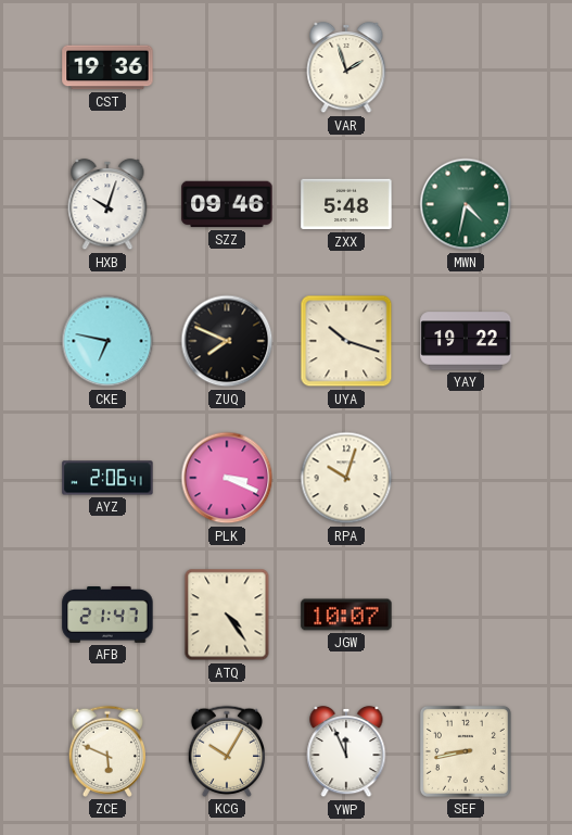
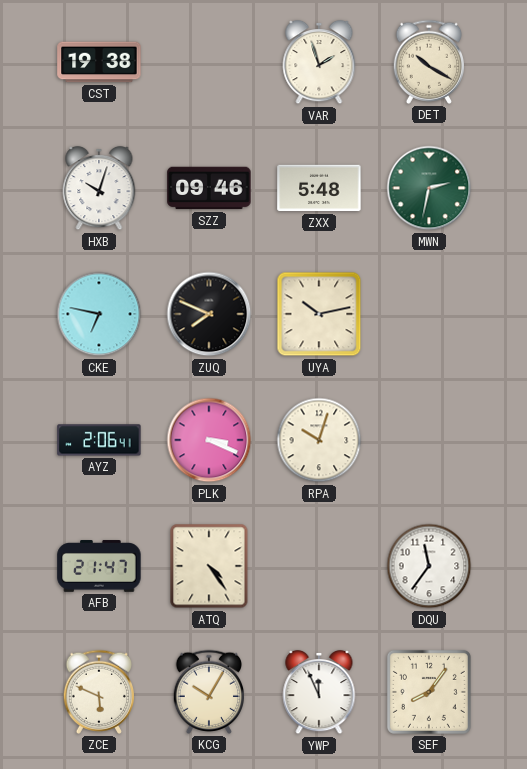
CST: 19:36 -> 19:38 (99, 62)
DET: none -> 10:20 (429, 62)
MWN: 4:32 -> 2:32 (429, 188)
UYA: 10:18 -> 10:13 (319, 314)
YAY: 19:22 -> none (466, 341)
JGW: 10:07 -> none (346, 615)
DQU: none -> 11:36 (429, 566)
SEF: 8:43 -> 8:06 (429, 692)
